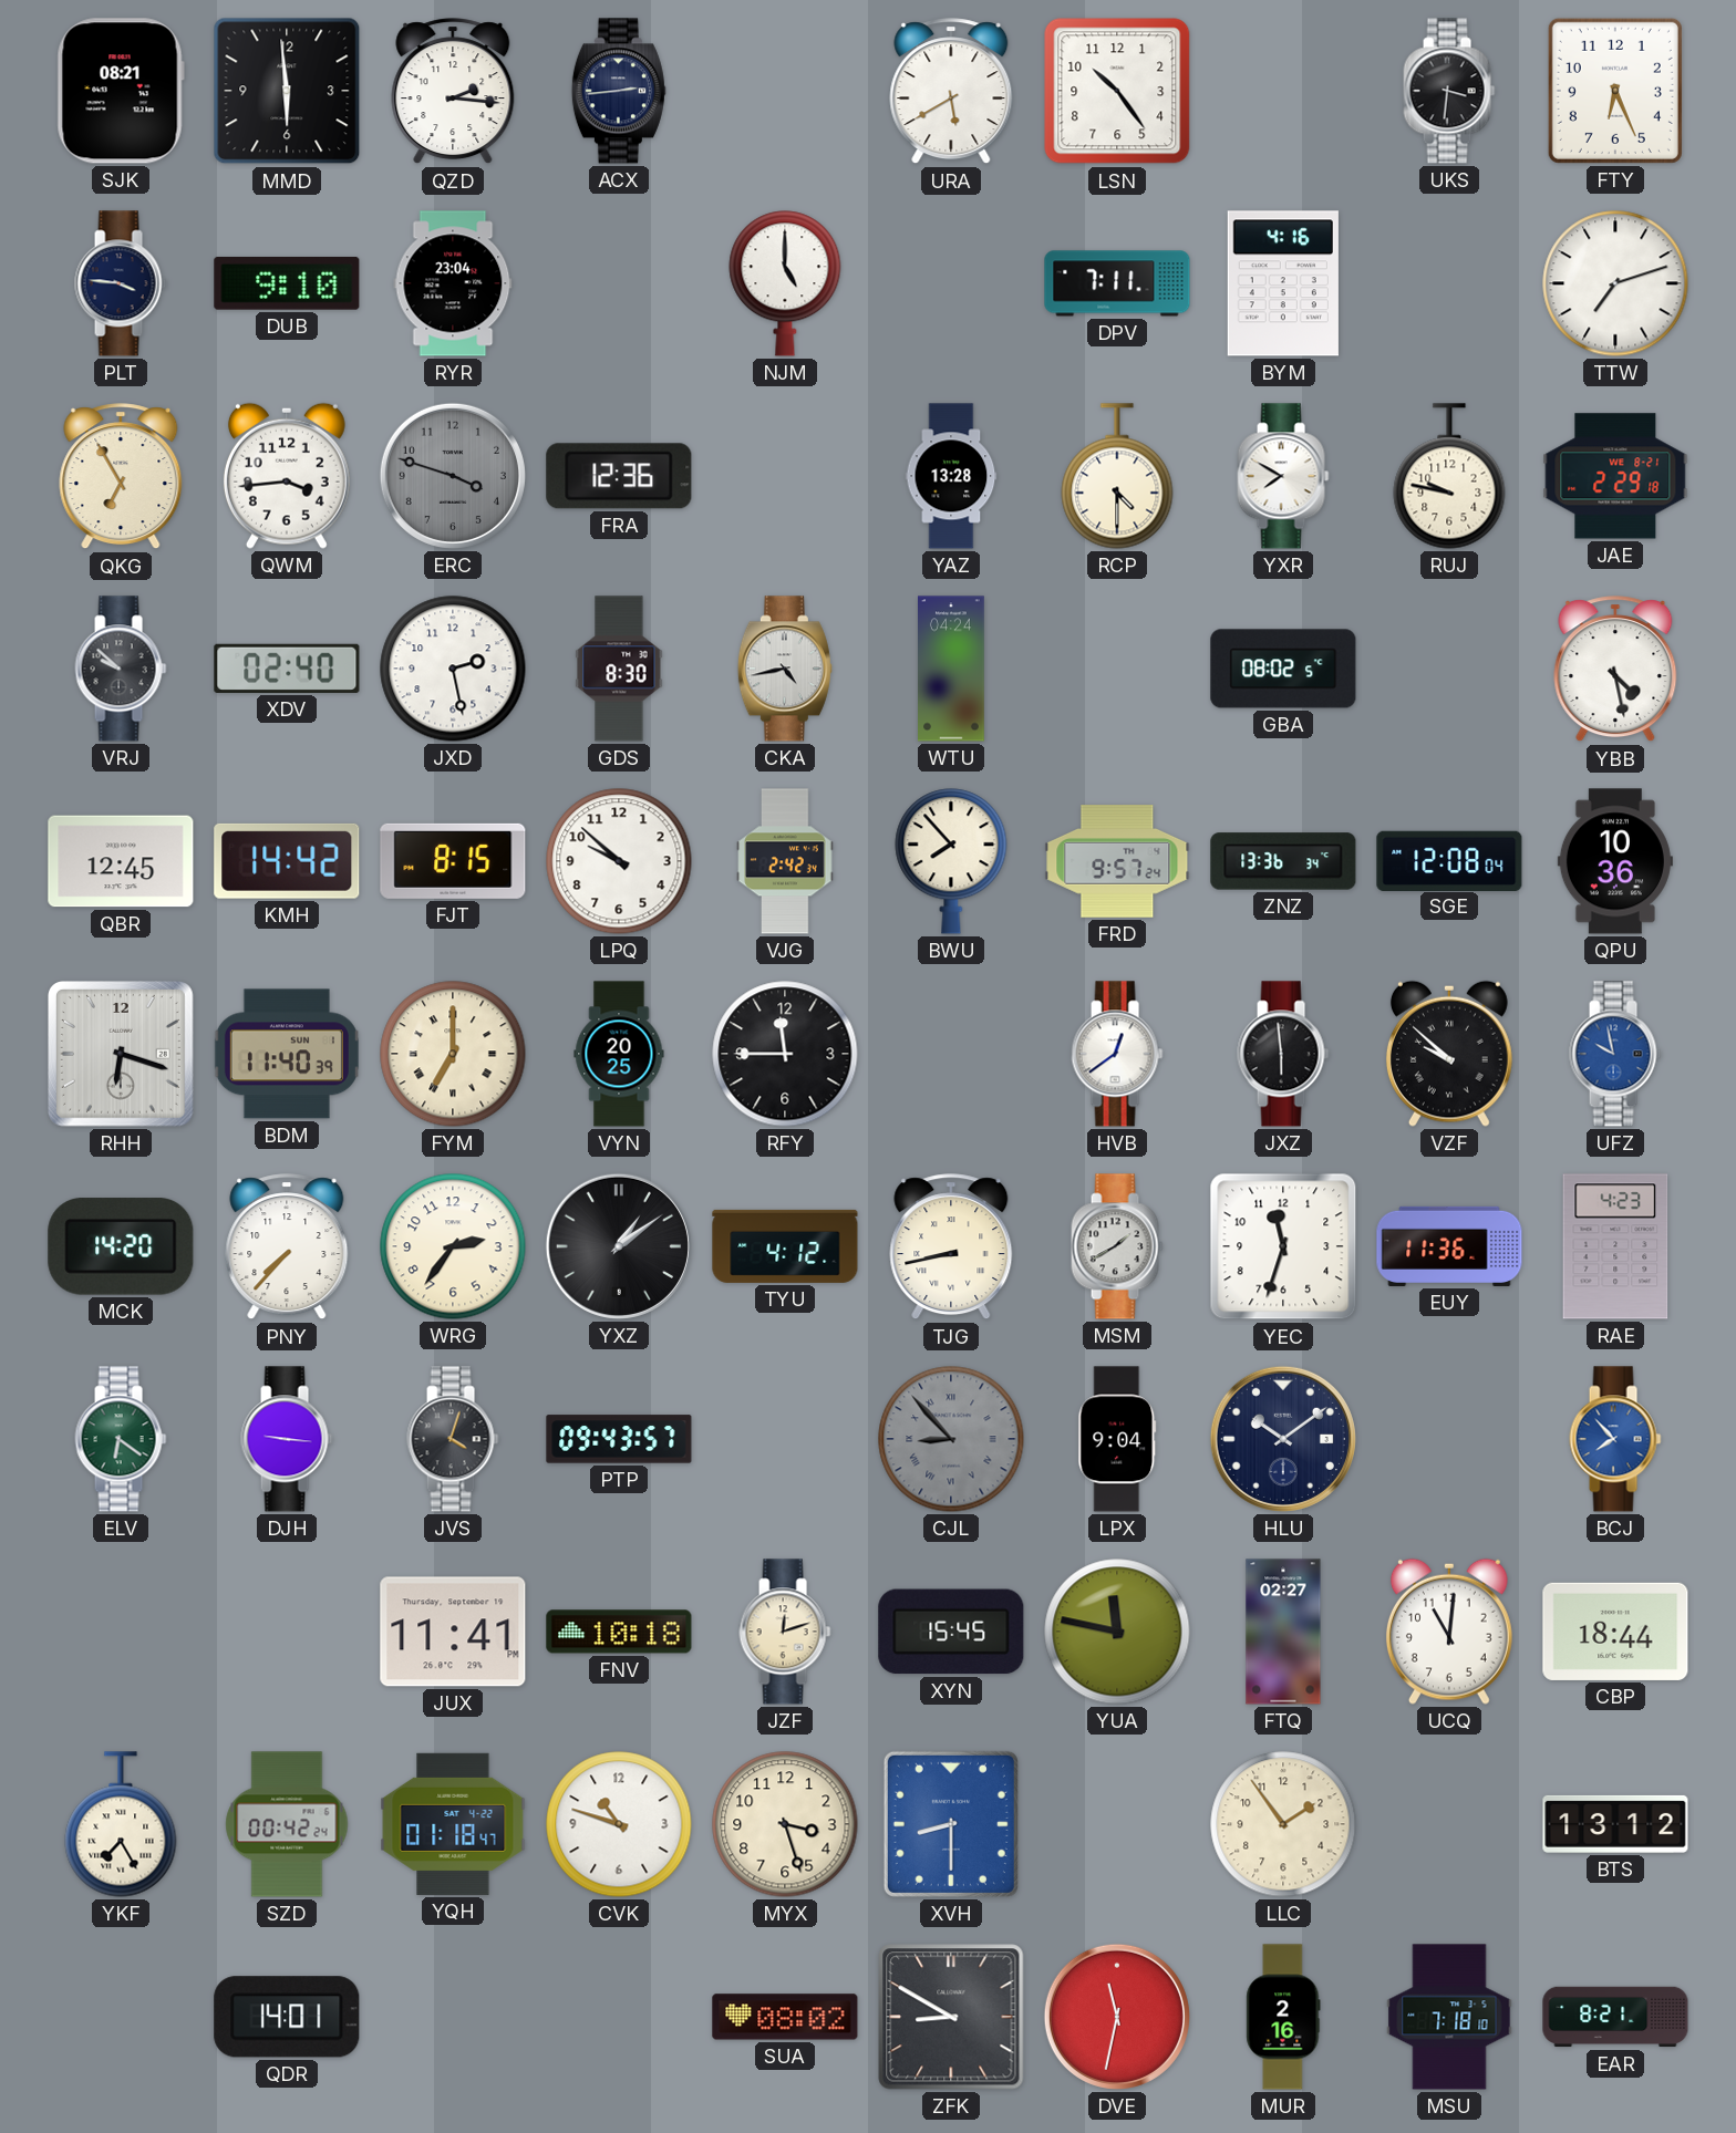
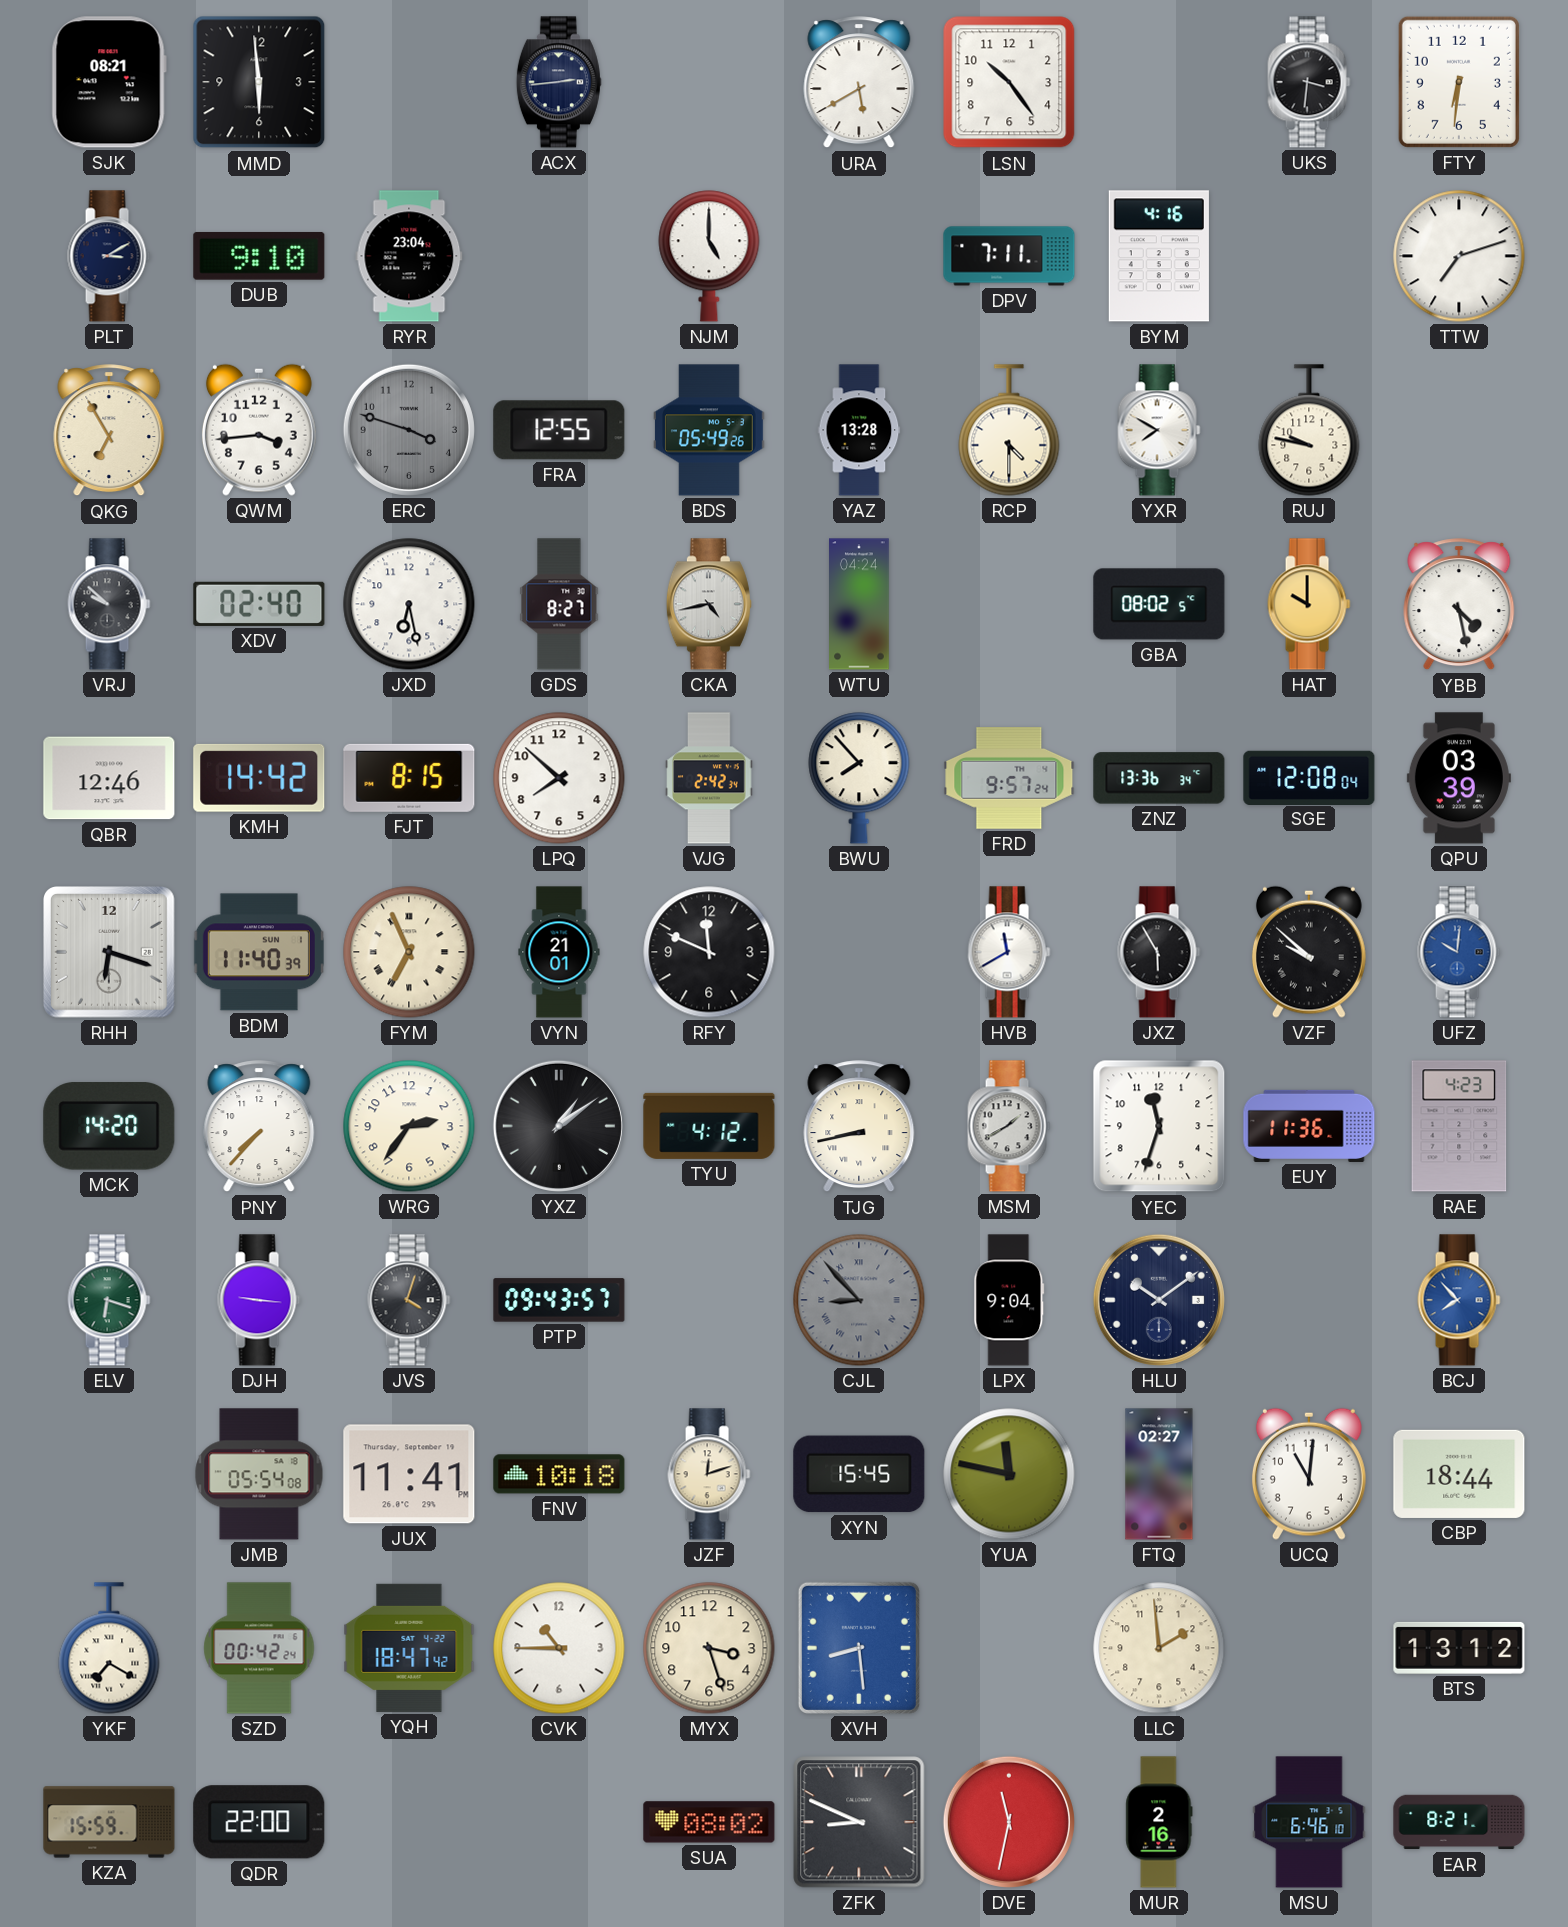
QZD: 2:16 -> none (453, 92)
FTY: 6:26 -> 6:31 (1459, 82)
PLT: 3:46 -> 3:10 (109, 256)
FRA: 12:36 -> 12:55 (559, 430)
BDS: none -> 05:49 (710, 430)
JAE: 2:29 -> none (1615, 476)
JXD: 2:28 -> 6:28 (409, 604)
GDS: 8:30 -> 8:27 (559, 604)
HAT: none -> 10:00 (1309, 604)
QBR: 12:45 -> 12:46 (109, 778)
LPQ: 9:52 -> 7:52 (559, 778)
QPU: 10:36 -> 03:39 (1459, 778)
FYM: 7:00 -> 6:56 (409, 952)
VYN: 20:25 -> 21:01 (559, 952)
RFY: 11:45 -> 11:49 (709, 952)
HVB: 12:39 -> 11:40 (1009, 952)
JXZ: 5:59 -> 5:55 (1159, 952)
UFZ: 9:58 -> 10:01 (1459, 952)
ELV: 6:21 -> 6:18 (109, 1300)
JMB: none -> 05:54 (259, 1474)
YKF: 7:25 -> 7:20 (109, 1648)
YQH: 01:18 -> 18:47 (409, 1648)
CVK: 10:48 -> 10:45 (559, 1648)
XVH: 8:30 -> 8:29 (859, 1648)
LLC: 1:54 -> 1:59 (1159, 1648)
KZA: none -> 15:59 (109, 1822)
QDR: 14:01 -> 22:00 (259, 1822)
ZFK: 8:50 -> 8:49 (859, 1822)
MSU: 7:18 -> 6:46 (1309, 1822)
